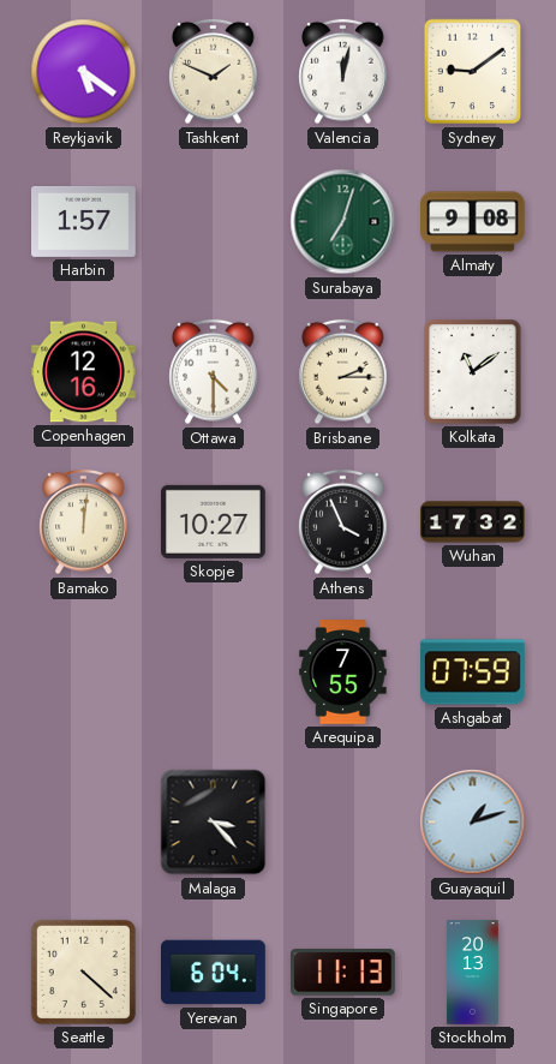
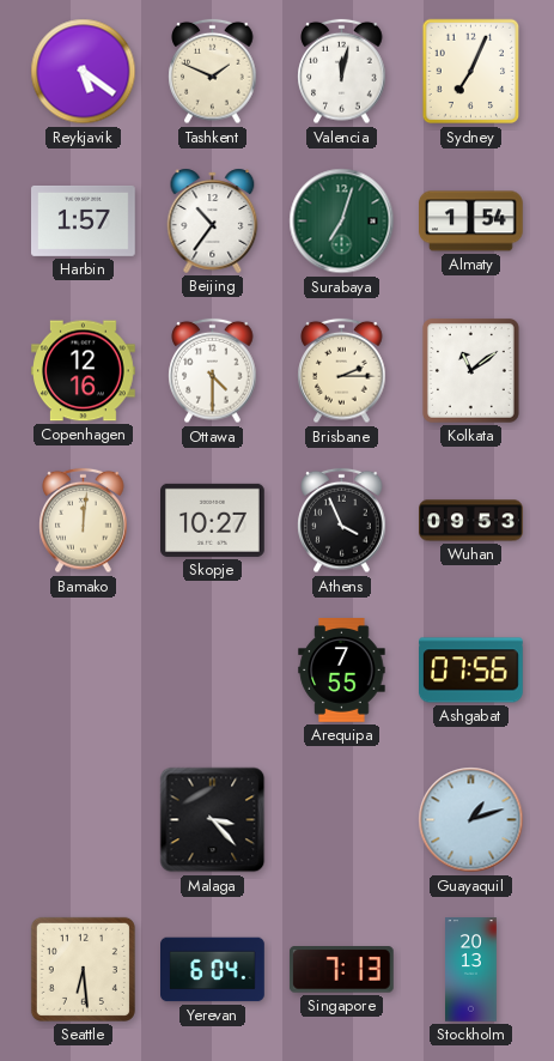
Sydney: 9:09 -> 7:04 (471, 72)
Beijing: none -> 10:36 (213, 220)
Almaty: 9:08 -> 1:54 (471, 222)
Wuhan: 17:32 -> 09:53 (471, 521)
Ashgabat: 07:59 -> 07:56 (471, 671)
Seattle: 4:22 -> 6:29 (83, 969)
Singapore: 11:13 -> 7:13 (341, 970)
